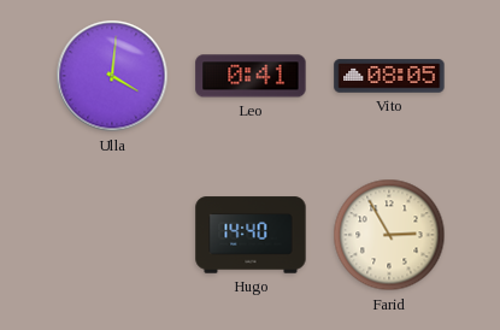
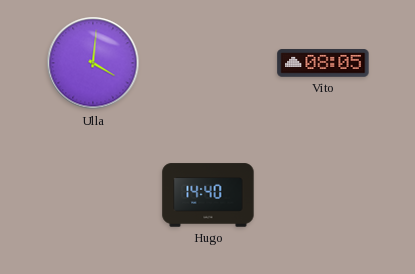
Leo: 0:41 -> none (251, 76)
Farid: 2:55 -> none (389, 235)
